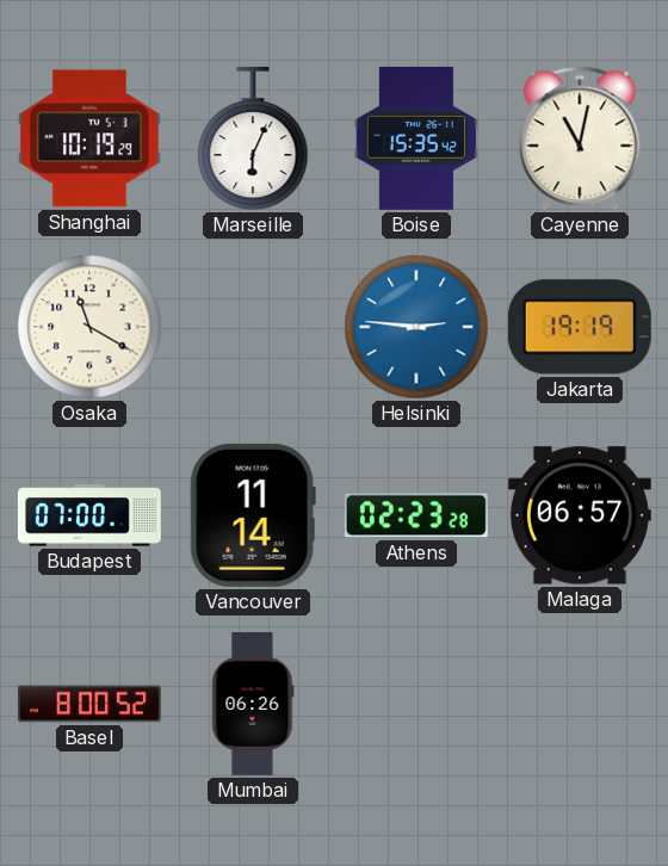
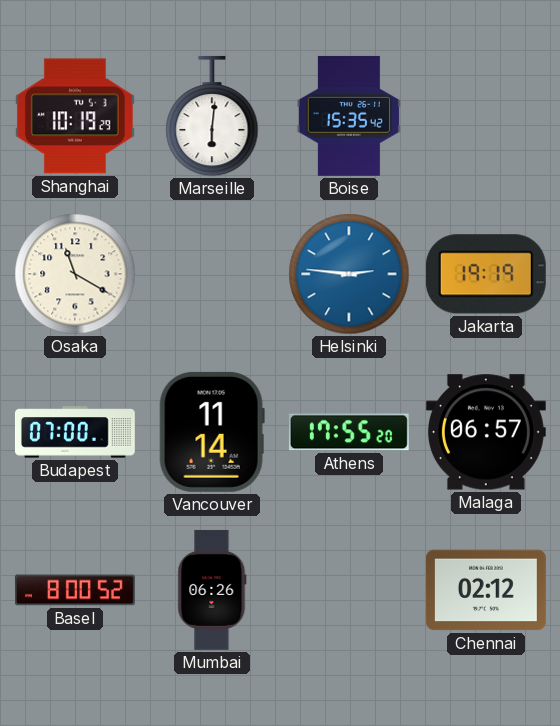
Marseille: 6:04 -> 6:01 (212, 116)
Cayenne: 11:02 -> none (580, 138)
Athens: 02:23 -> 17:55 (349, 432)
Chennai: none -> 02:12 (486, 590)
